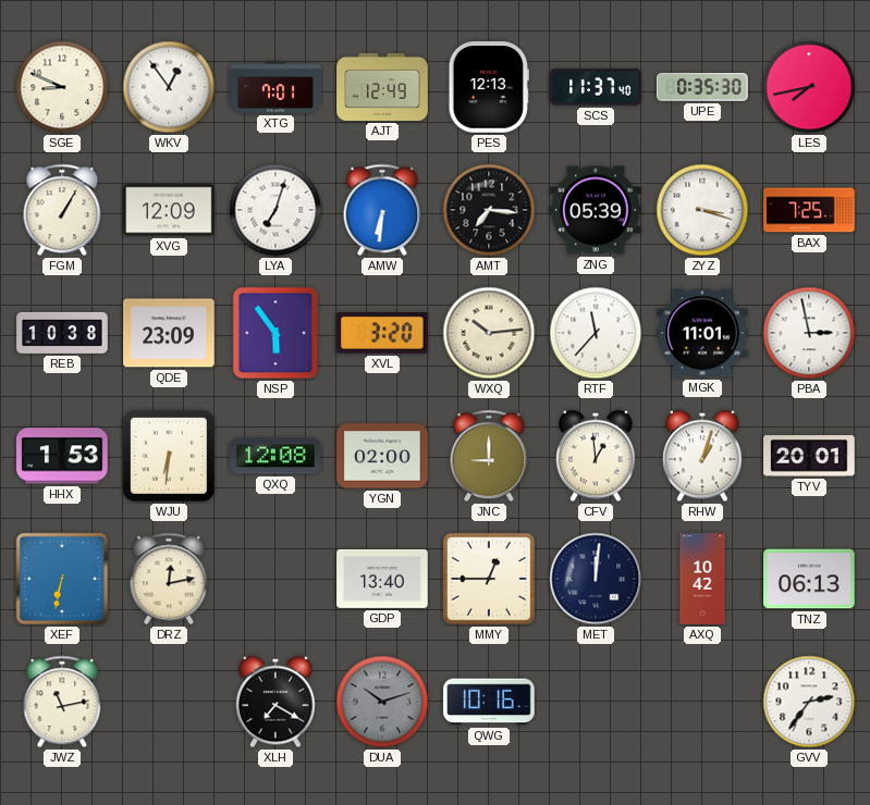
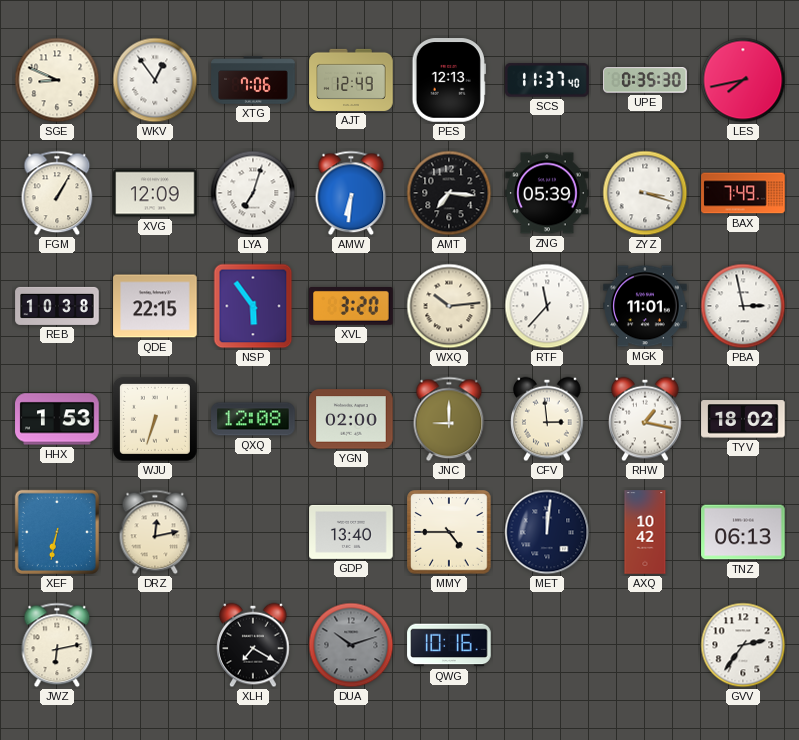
XTG: 7:01 -> 7:06 (253, 80)
BAX: 7:25 -> 7:49 (743, 193)
QDE: 23:09 -> 22:15 (155, 306)
WJU: 6:31 -> 6:33 (155, 419)
CFV: 12:59 -> 2:59 (547, 419)
RHW: 1:03 -> 1:17 (645, 419)
TYV: 20:01 -> 18:02 (743, 419)
MMY: 12:45 -> 4:45 (449, 532)
JWZ: 11:13 -> 6:13 (57, 645)
